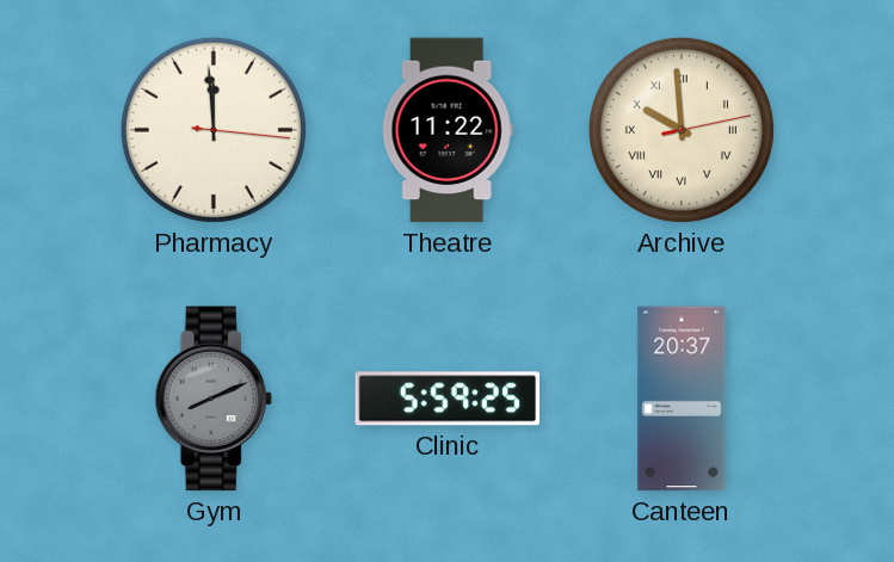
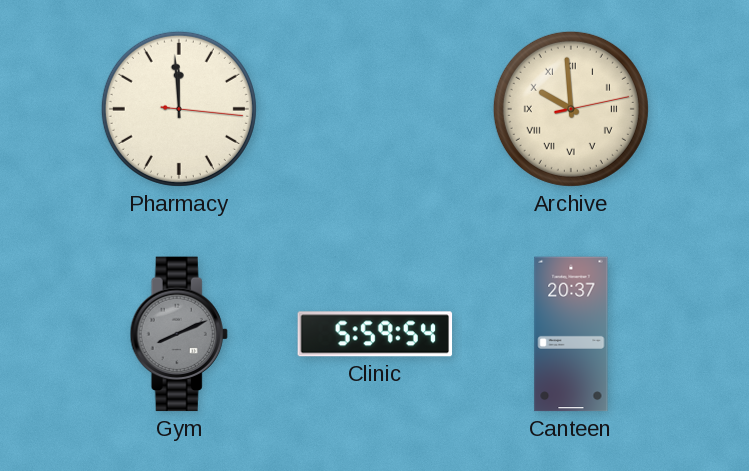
Theatre: 11:22 -> none (448, 130)
Clinic: 5:59:25 -> 5:59:54 (375, 334)
